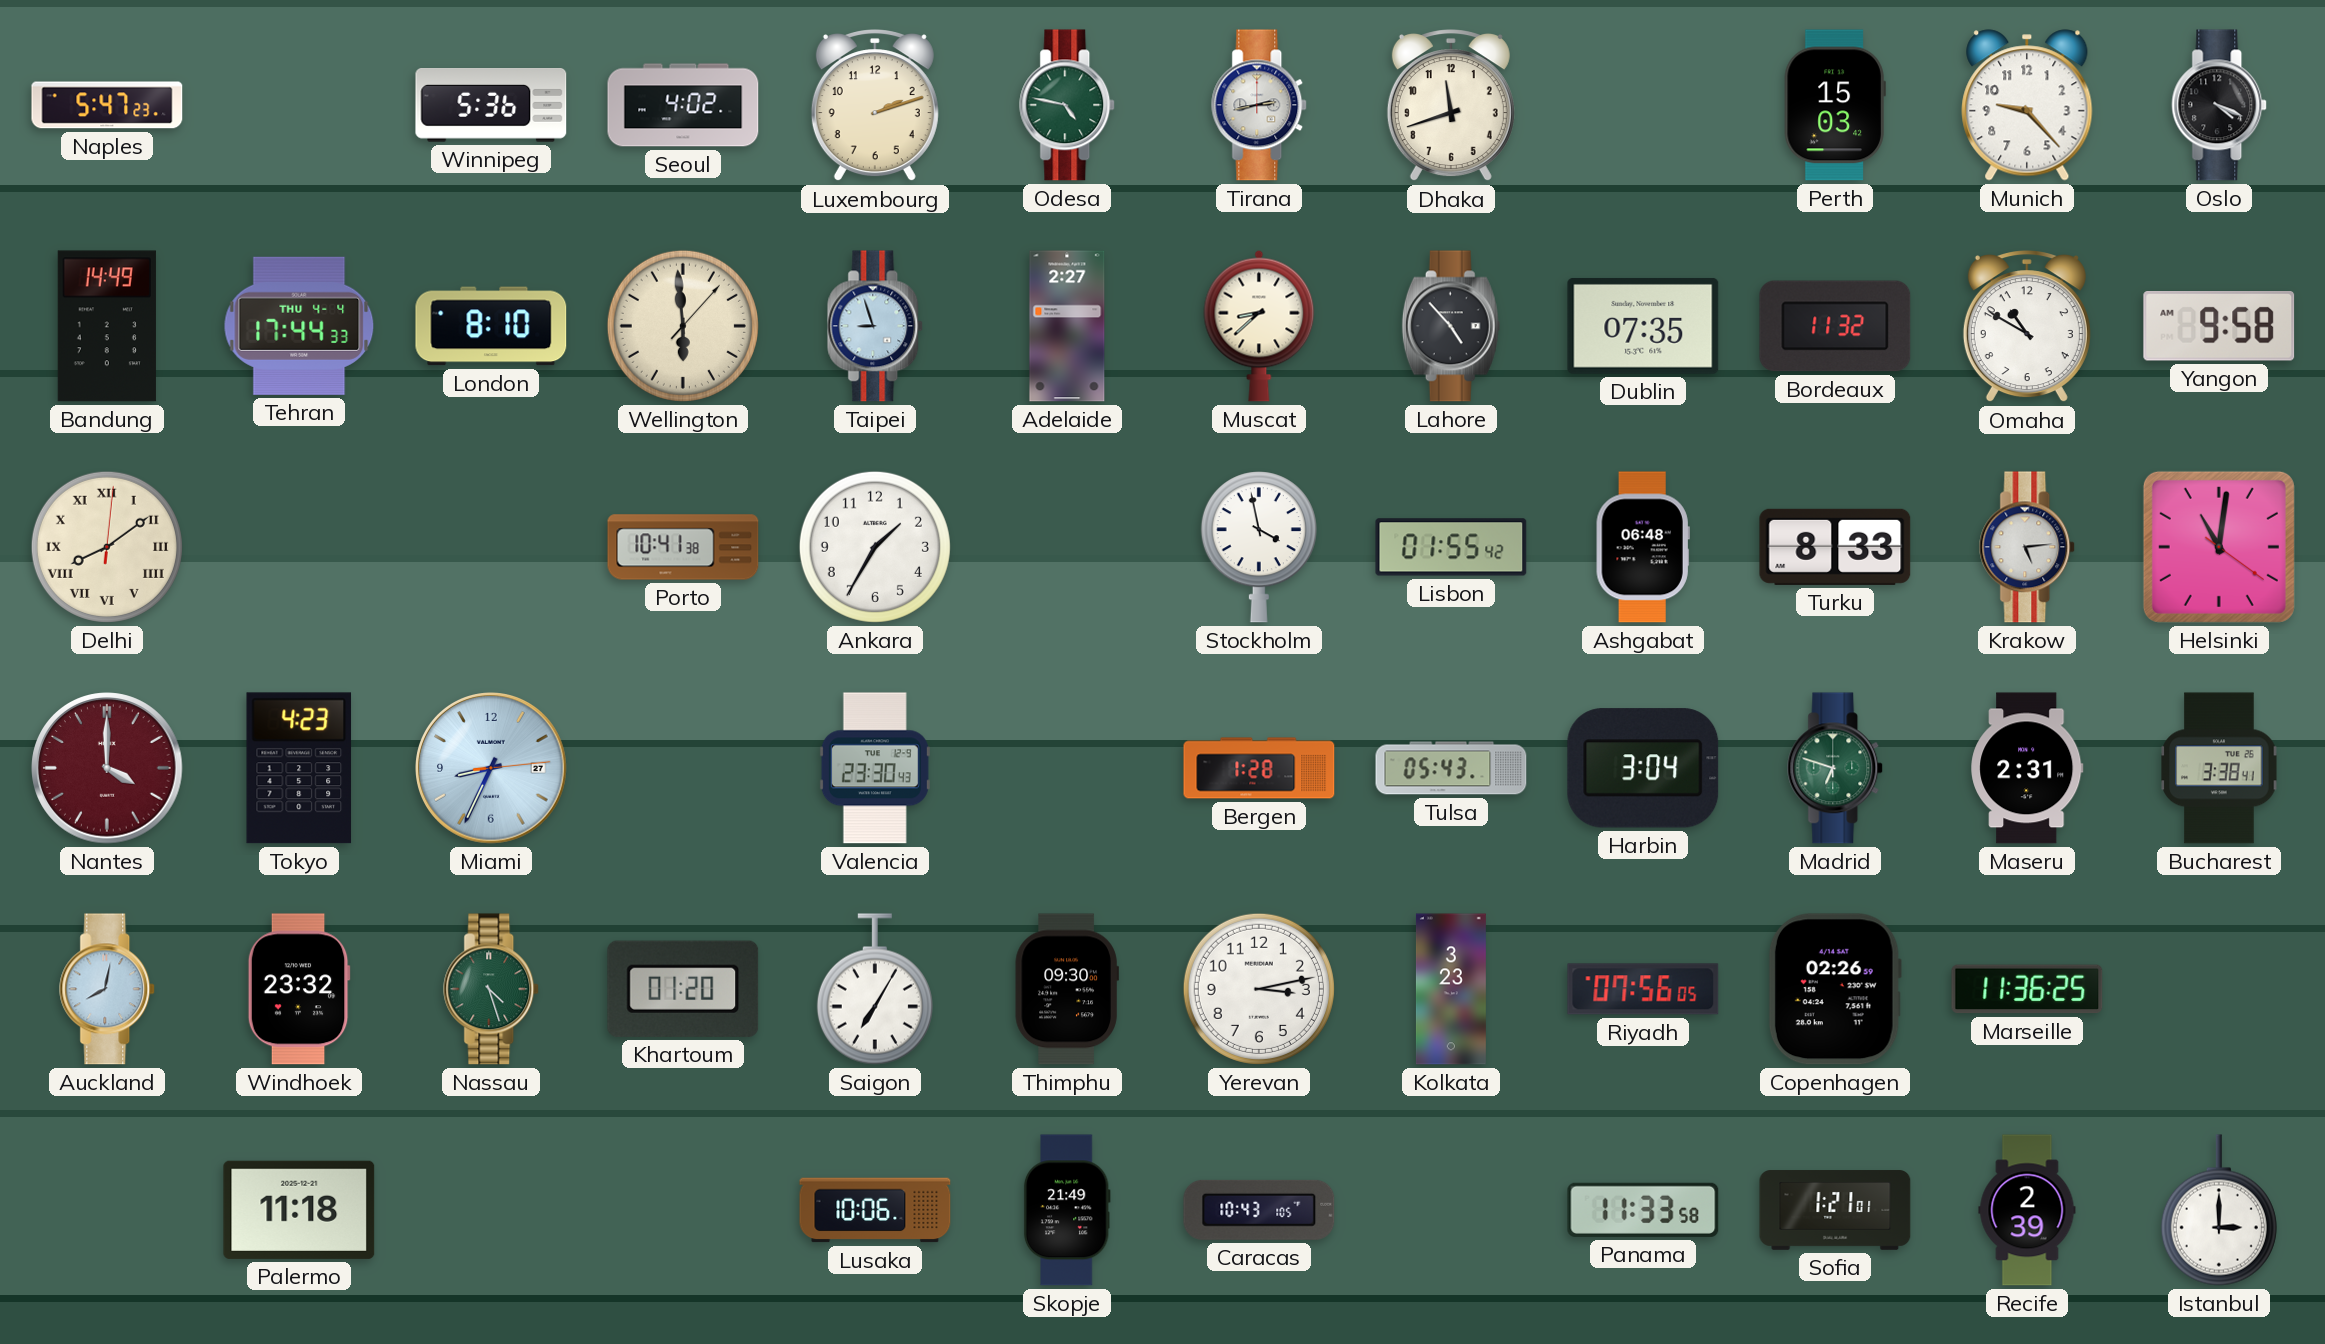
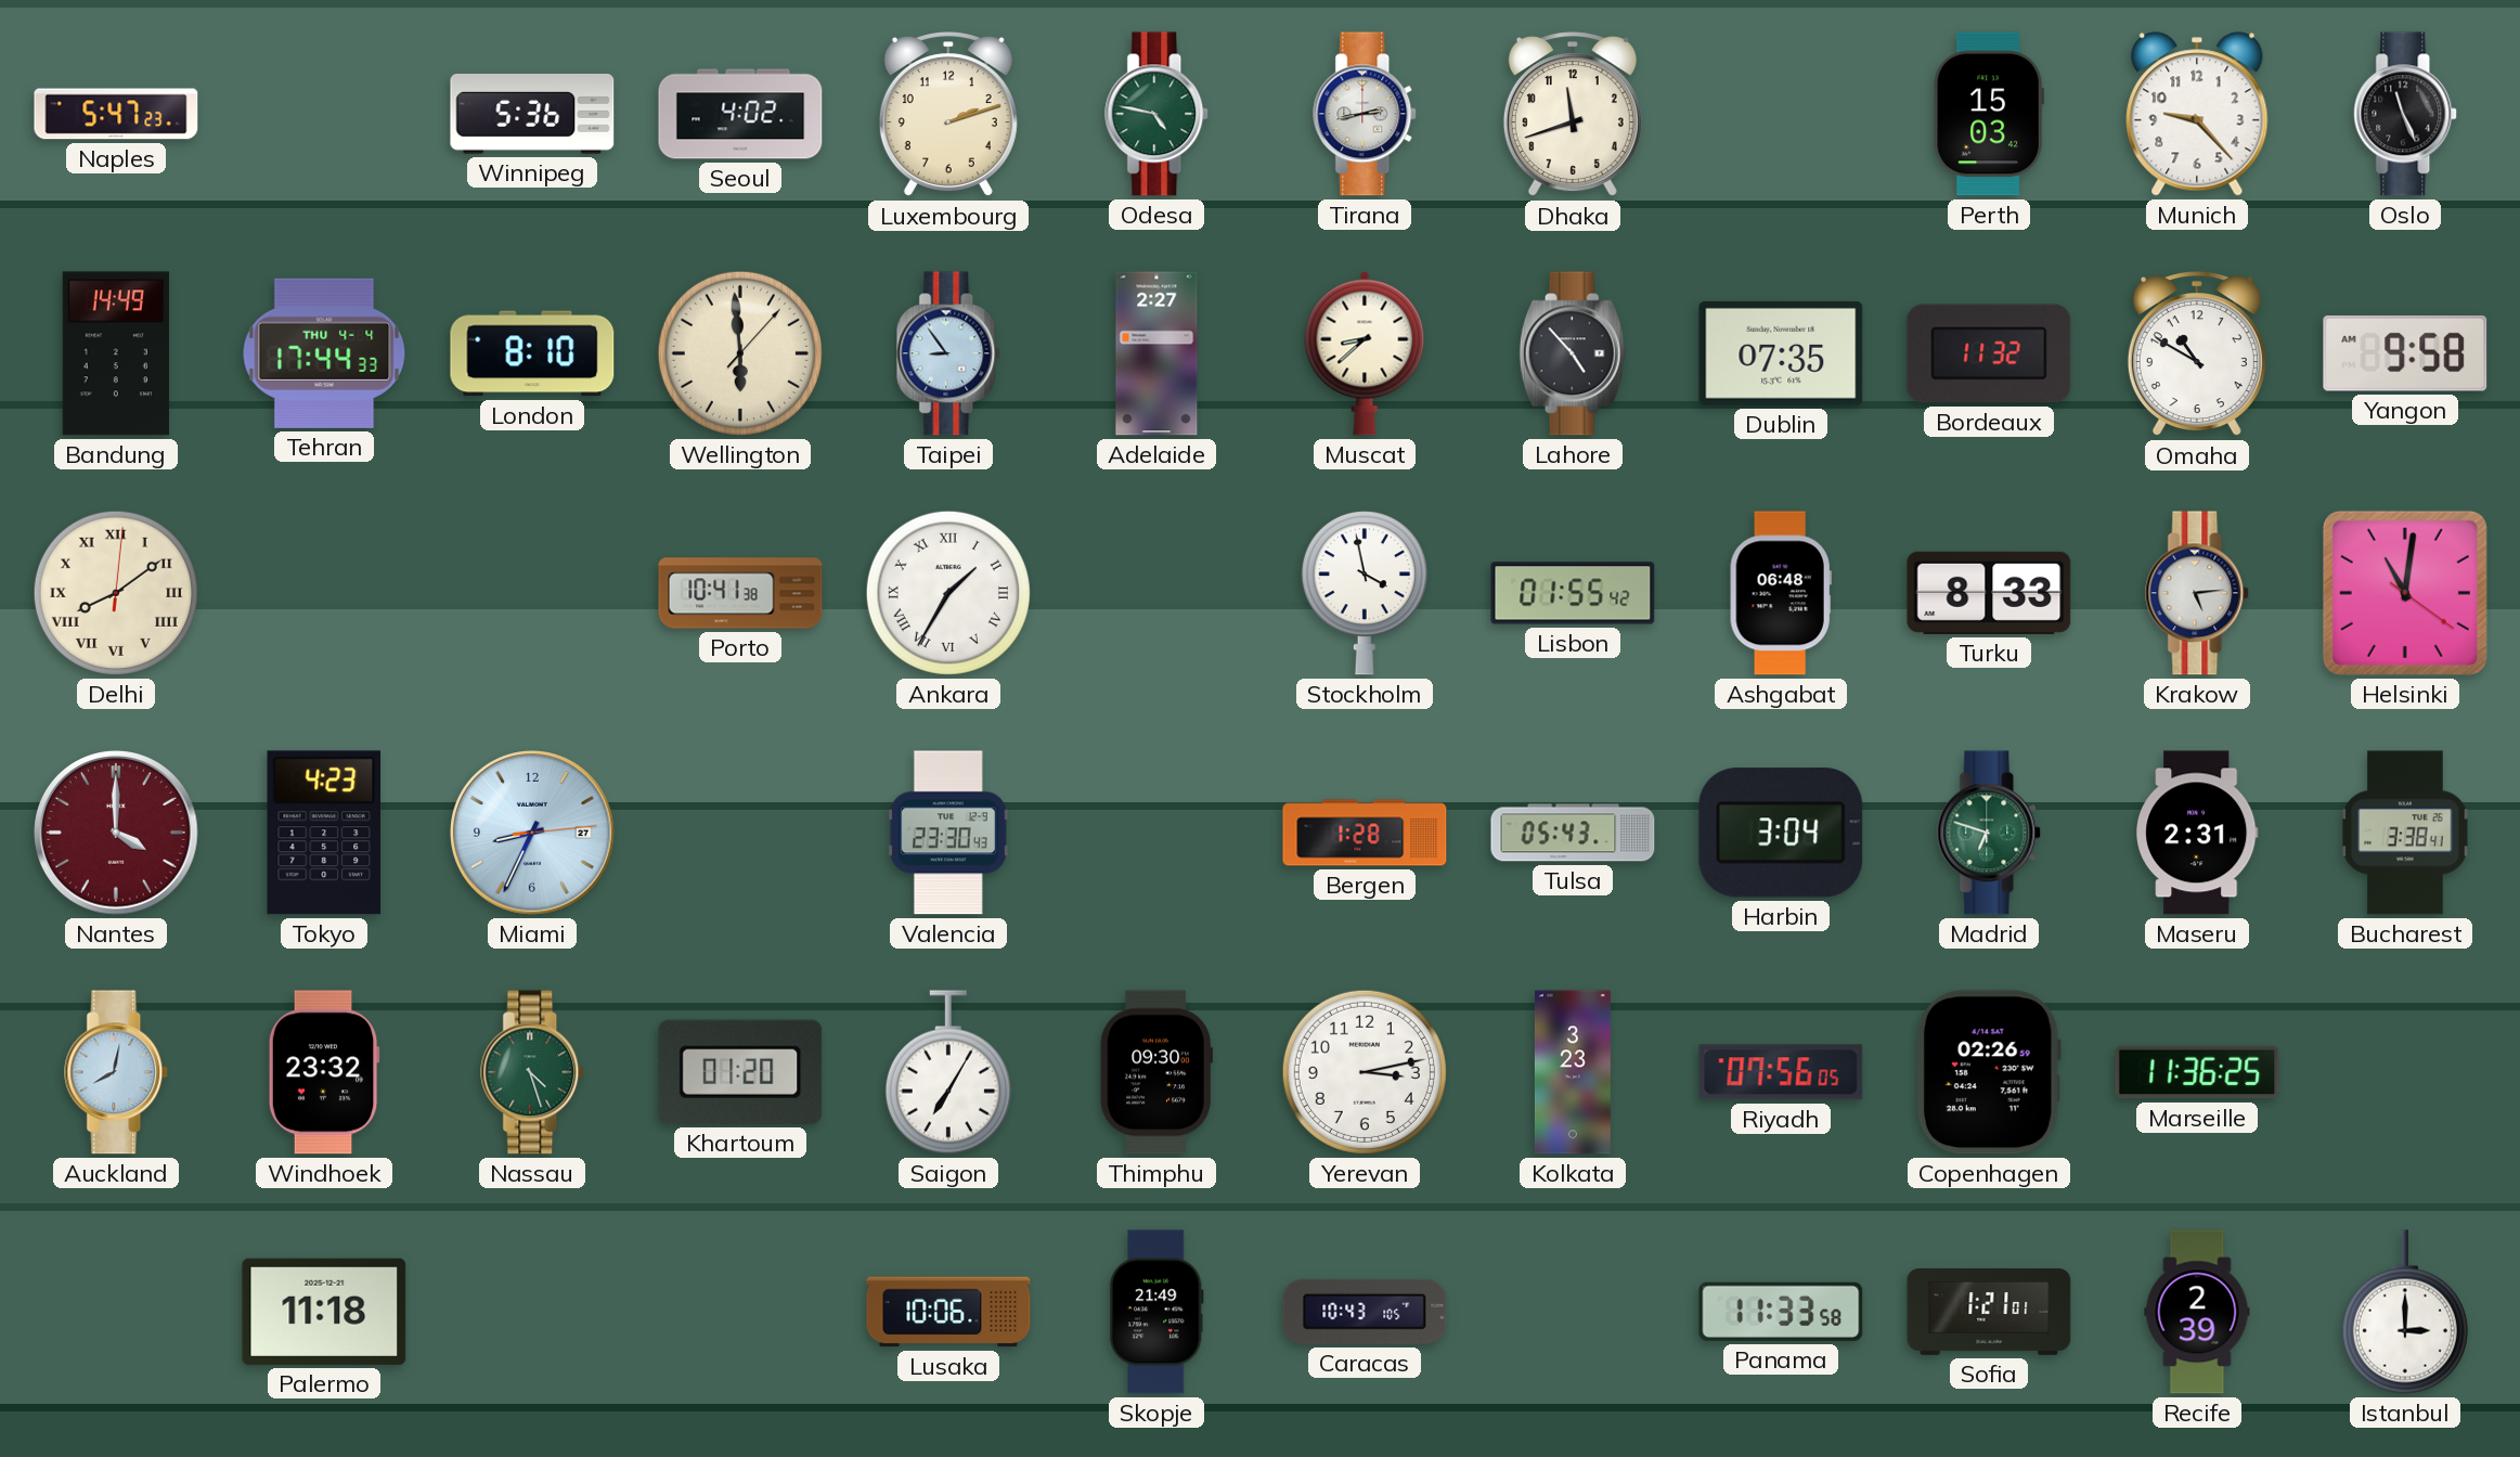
Oslo: 4:19 -> 11:26 (2406, 114)
Taipei: 8:57 -> 8:54 (949, 353)
Ankara numerals: Arabic -> Roman (948, 593)
